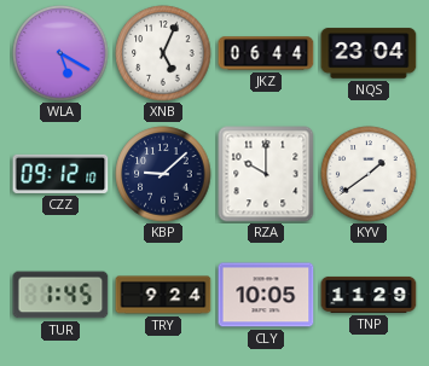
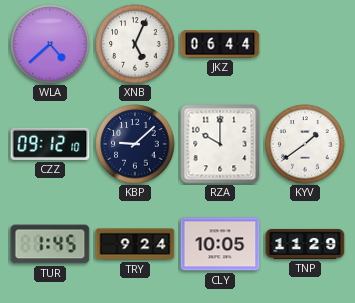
WLA: 5:20 -> 4:38 (50, 44)
NQS: 23:04 -> none (369, 53)
